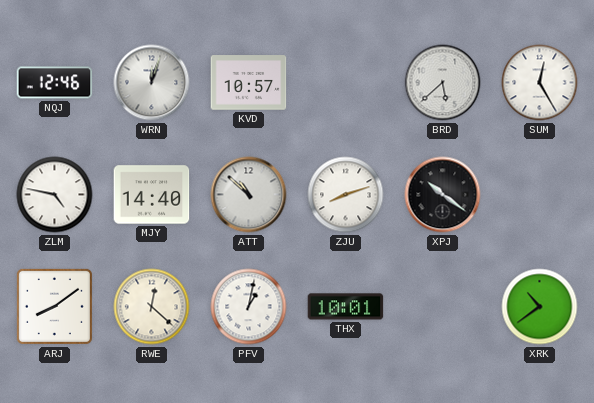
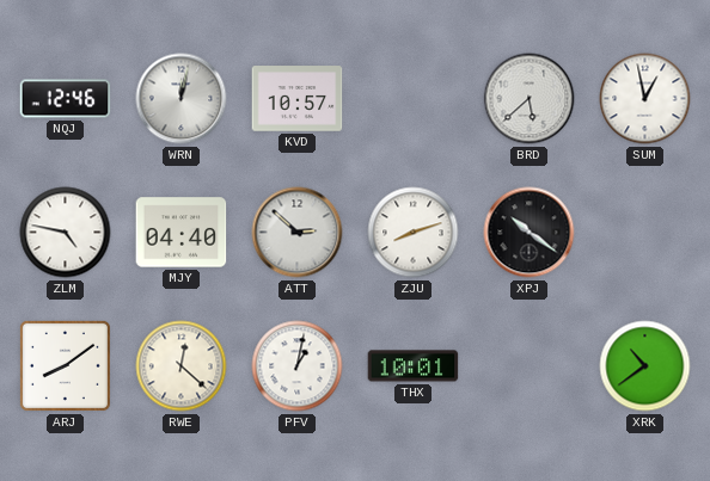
WRN: 12:03 -> 12:02 (182, 99)
SUM: 12:25 -> 12:58 (645, 99)
MJY: 14:40 -> 04:40 (182, 233)
ATT: 10:52 -> 2:52 (298, 233)
